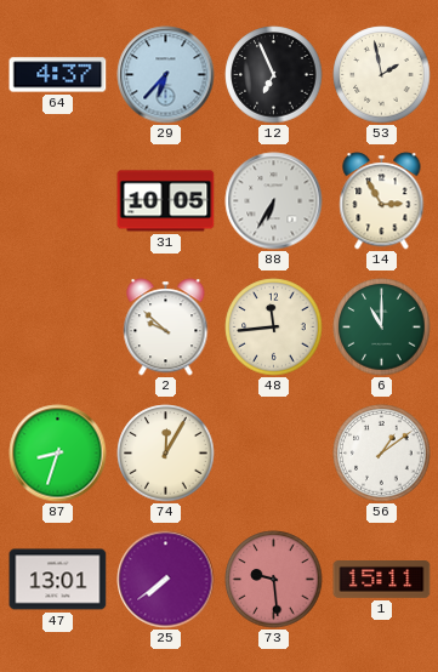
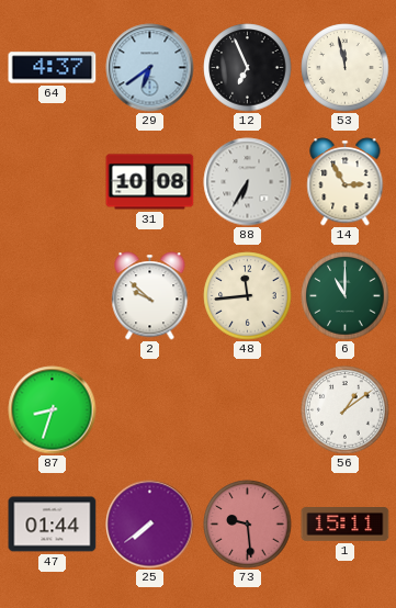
29: 6:37 -> 6:39 (150, 68)
53: 1:58 -> 11:58 (346, 68)
31: 10:05 -> 10:08 (150, 182)
74: 12:05 -> none (166, 454)
47: 13:01 -> 01:44 (53, 525)
